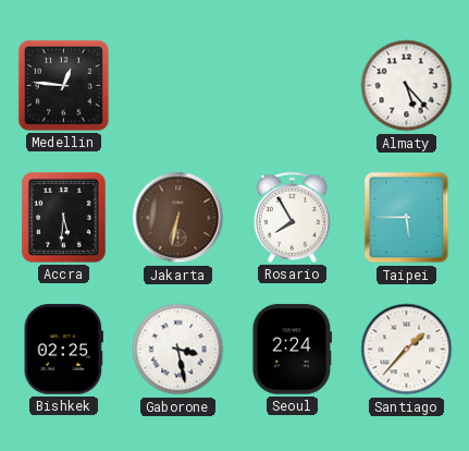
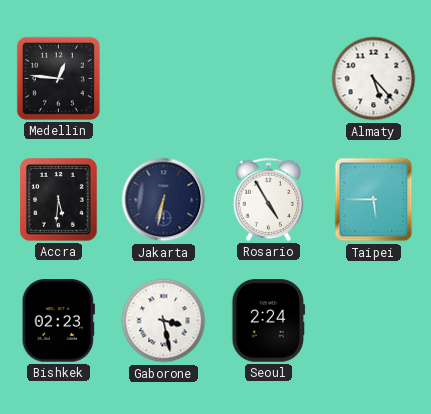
Jakarta dial: brown -> navy (164, 200)
Rosario: 7:55 -> 4:55 (268, 199)
Bishkek: 02:25 -> 02:23 (58, 321)
Santiago: 1:37 -> none (407, 350)
